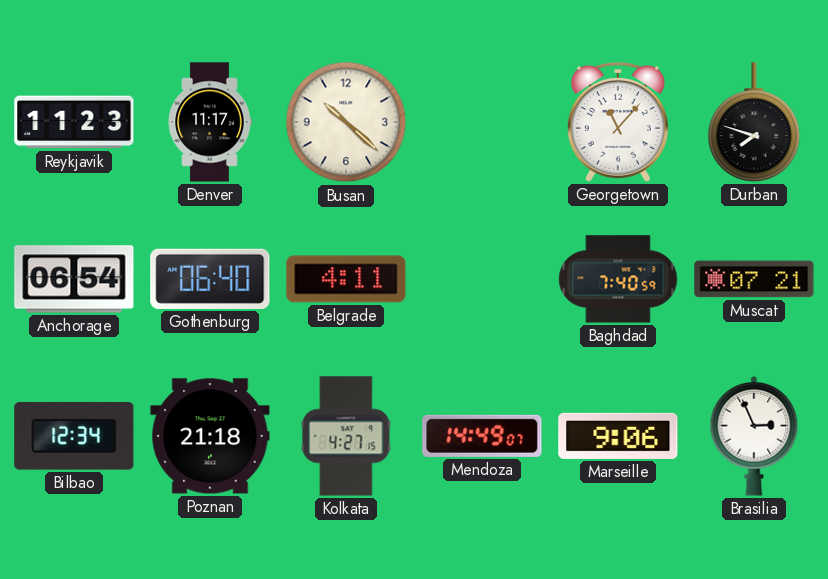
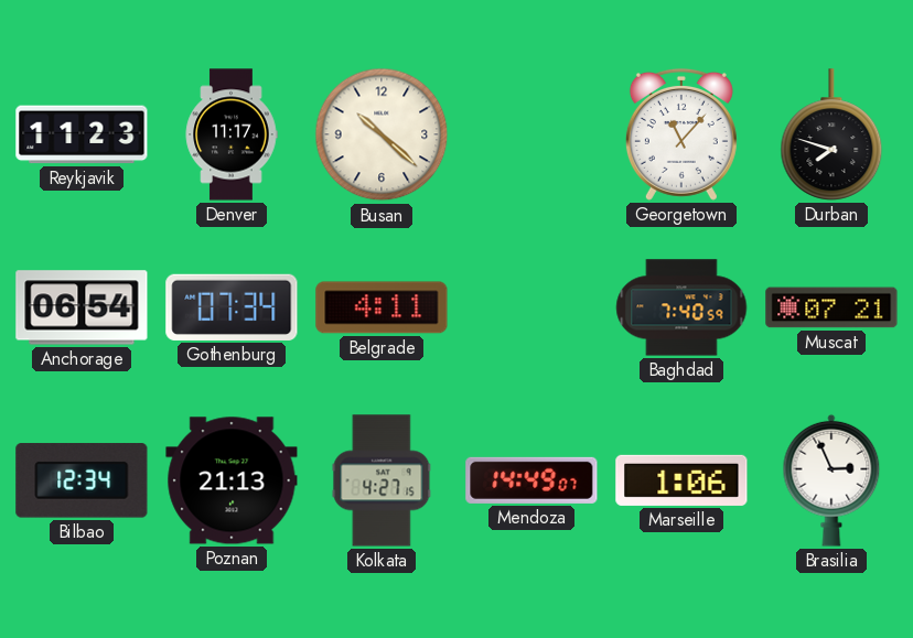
Gothenburg: 06:40 -> 07:34 (232, 307)
Poznan: 21:18 -> 21:13 (232, 480)
Marseille: 9:06 -> 1:06 (681, 480)
